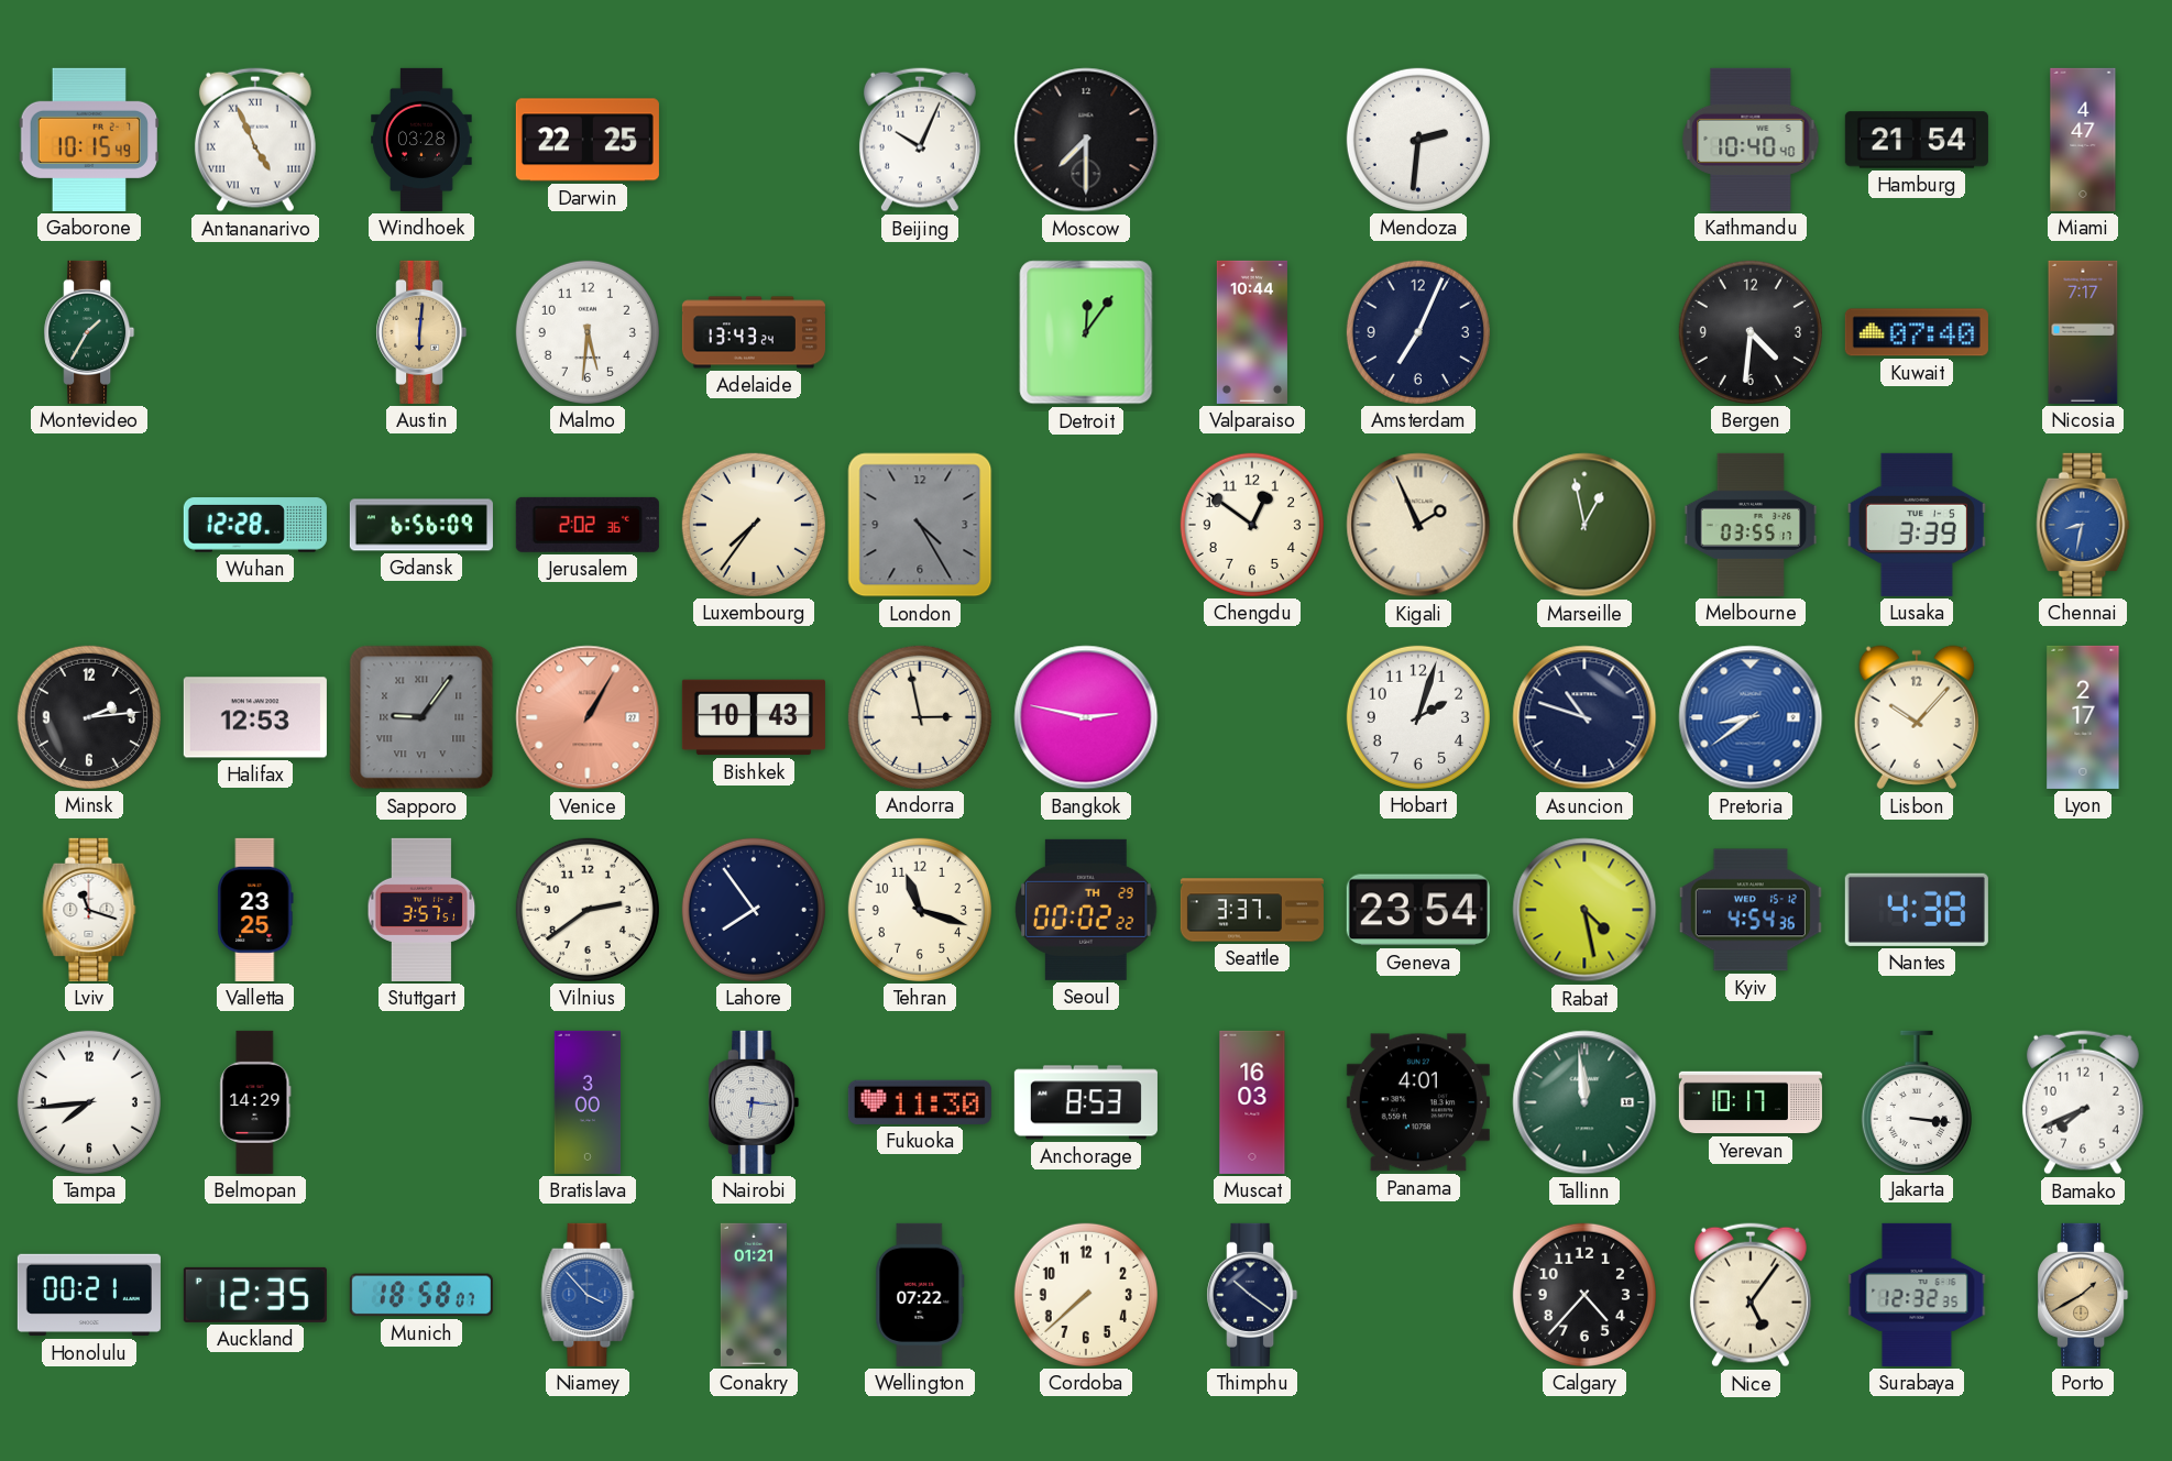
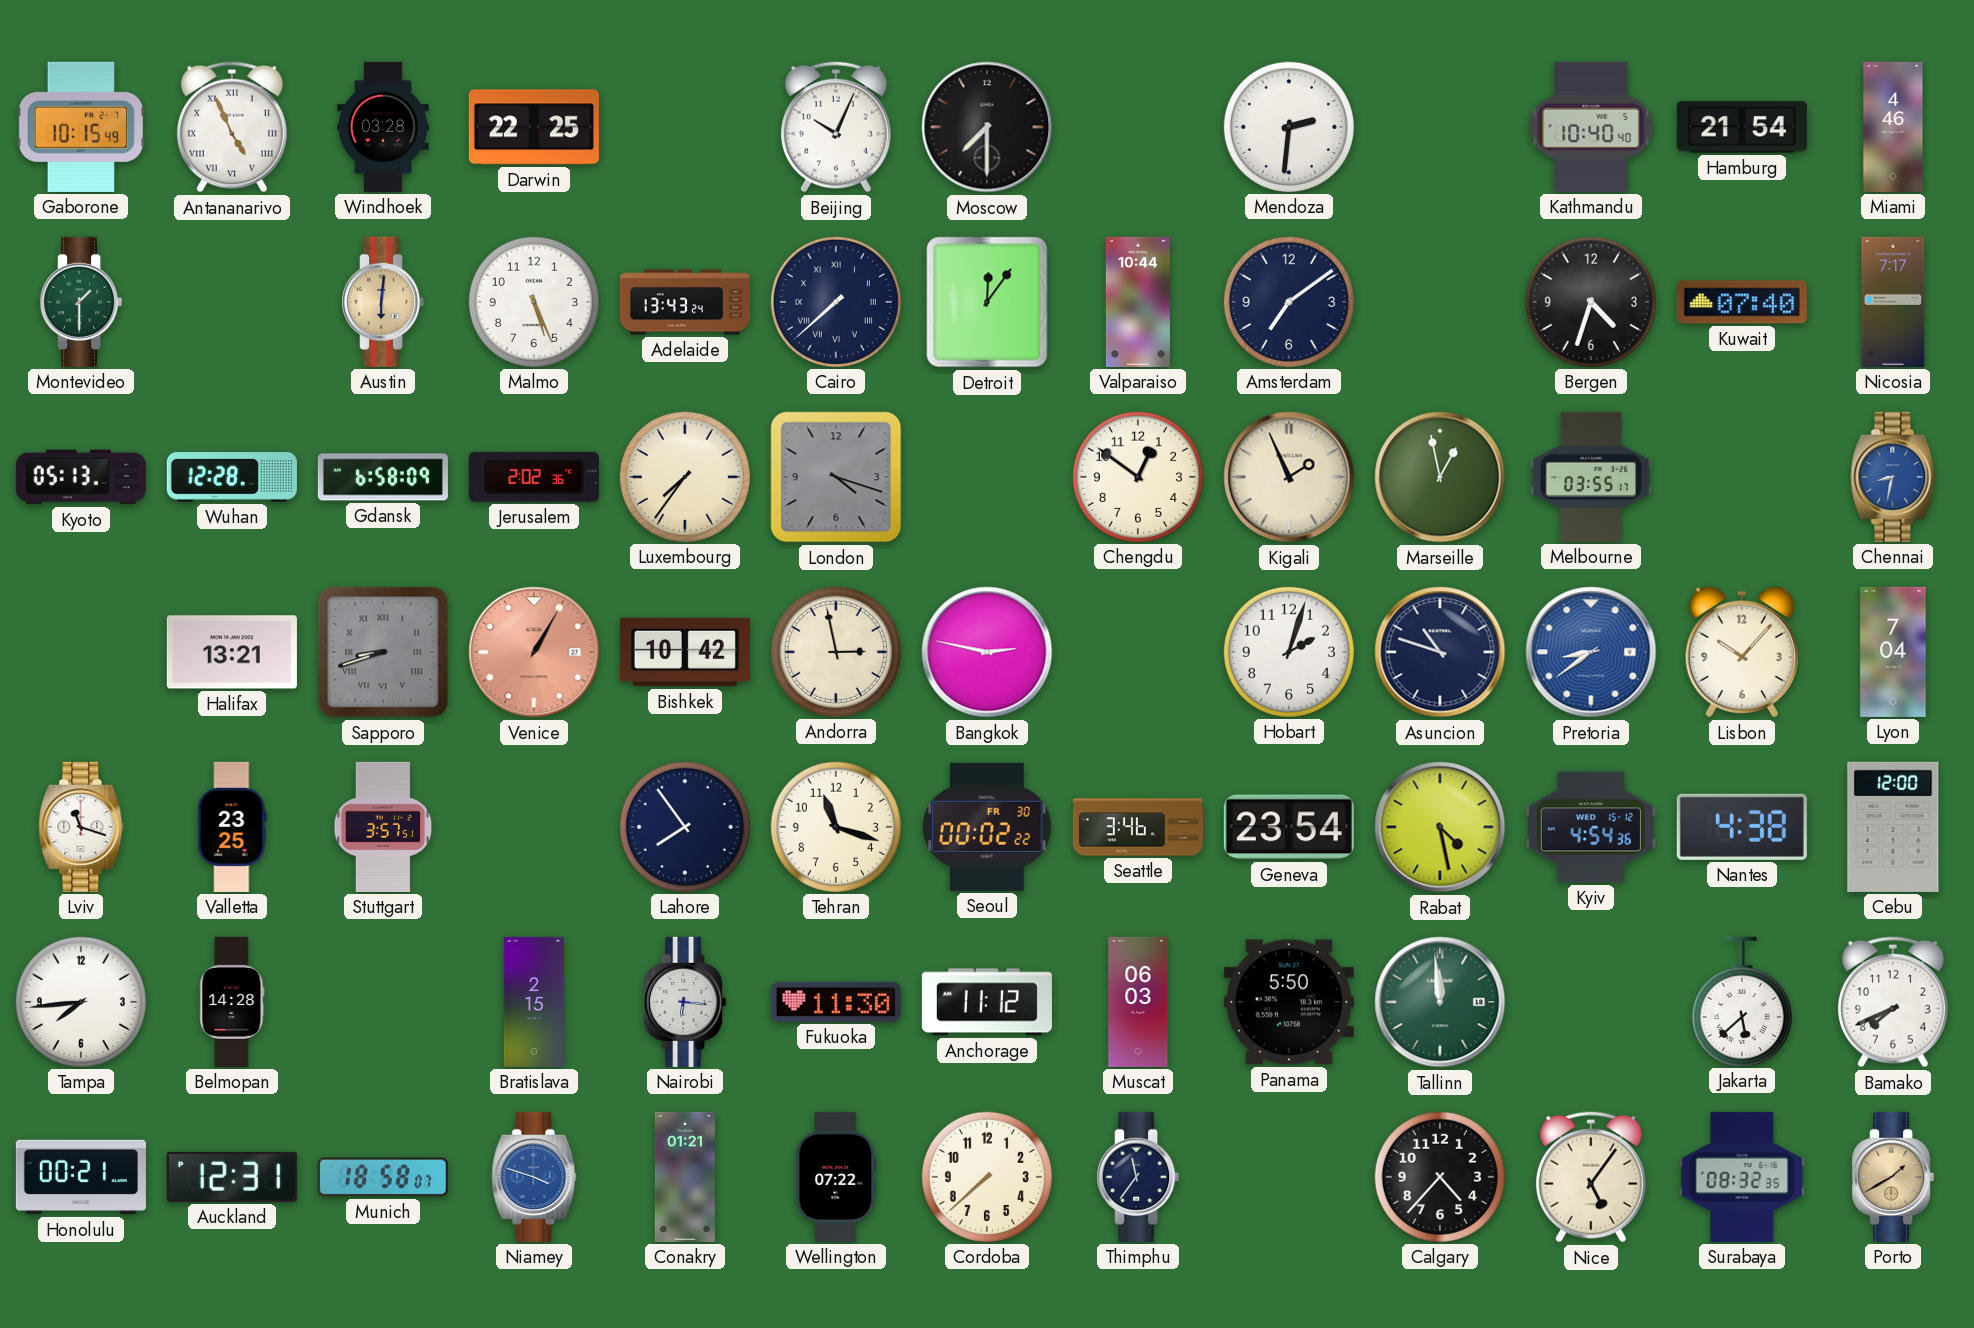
Miami: 4:47 -> 4:46 (1893, 127)
Montevideo: 1:35 -> 1:30 (81, 302)
Malmo: 5:31 -> 5:26 (534, 302)
Cairo: none -> 7:38 (836, 302)
Amsterdam: 7:04 -> 7:09 (1289, 302)
Bergen: 4:31 -> 4:33 (1591, 302)
Kyoto: none -> 05:13 (81, 477)
Gdansk: 6:56 -> 6:58 (383, 477)
London: 4:25 -> 4:18 (836, 477)
Lusaka: 3:39 -> none (1917, 525)
Minsk: 2:14 -> none (89, 717)
Halifax: 12:53 -> 13:21 (232, 652)
Sapporo: 9:06 -> 8:42 (383, 652)
Bishkek: 10:43 -> 10:42 (685, 652)
Lyon: 2:17 -> 7:04 (1893, 652)
Vilnius: 2:39 -> none (588, 910)
Seoul date: TH 29 -> FR 30 (987, 827)
Seattle: 3:37 -> 3:46 (1138, 827)
Cebu: none -> 12:00 (1893, 827)
Belmopan: 14:29 -> 14:28 (232, 1002)
Bratislava: 3:00 -> 2:15 (534, 1002)
Anchorage: 8:53 -> 11:12 (987, 1002)
Muscat: 16:03 -> 06:03 (1138, 1002)
Panama: 4:01 -> 5:50 (1289, 1002)
Yerevan: 10:17 -> none (1751, 1102)
Jakarta: 3:16 -> 5:38 (1742, 1001)
Auckland: 12:35 -> 12:31 (232, 1177)
Niamey: 3:53 -> 3:48 (534, 1177)
Thimphu: 10:21 -> 11:36 (1138, 1177)
Surabaya: 12:32 -> 08:32 (1742, 1177)
